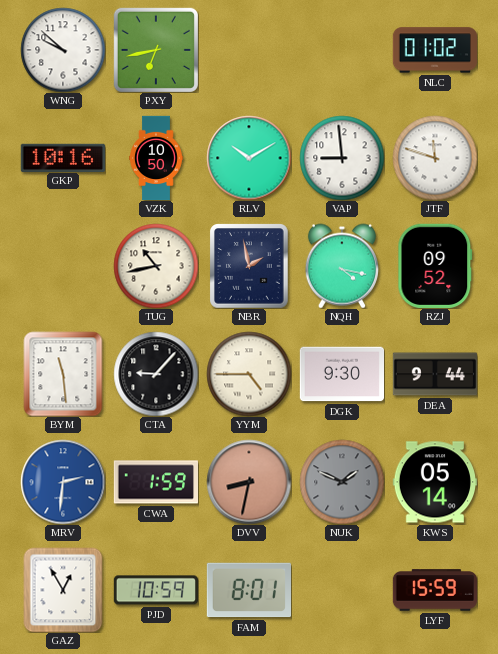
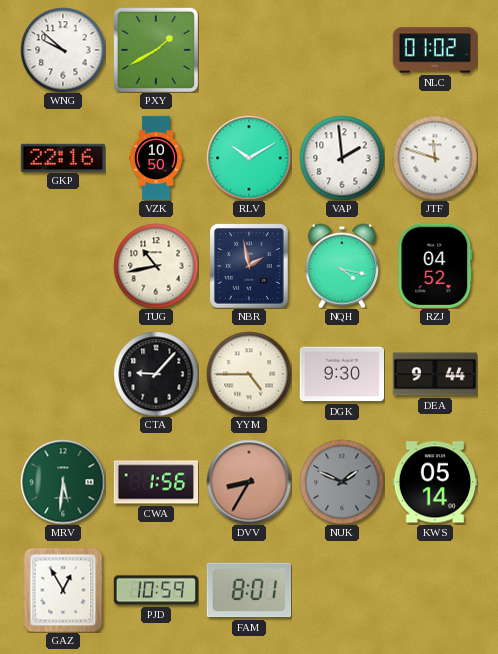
PXY: 6:43 -> 1:40 (156, 49)
GKP: 10:16 -> 22:16 (63, 157)
VAP: 8:59 -> 1:59 (342, 158)
RZJ: 09:52 -> 04:52 (435, 266)
BYM: 11:29 -> none (63, 374)
MRV: 2:31 -> 5:31 (63, 482)
MRV dial: blue -> green (63, 482)
CWA: 1:59 -> 1:56 (155, 482)
DVV: 8:32 -> 8:35 (249, 482)
LYF: 15:59 -> none (434, 590)
